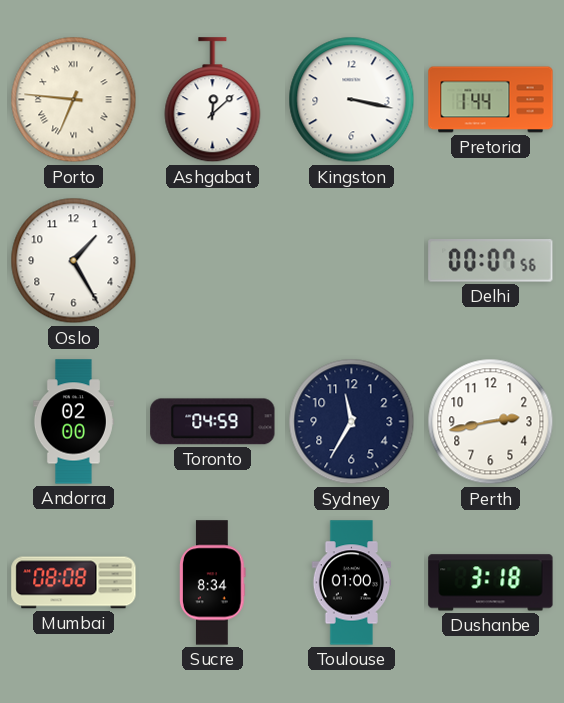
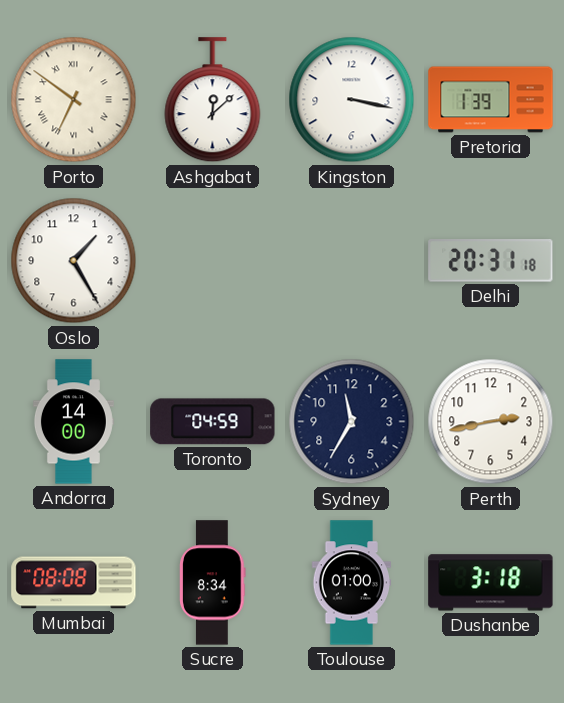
Porto: 6:46 -> 6:51 (74, 100)
Pretoria: 1:44 -> 1:39 (491, 100)
Delhi: 00:07 -> 20:31 (491, 261)
Andorra: 02:00 -> 14:00 (73, 422)
